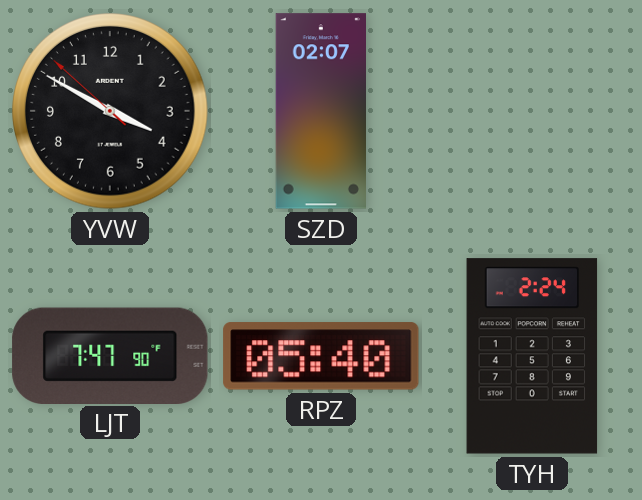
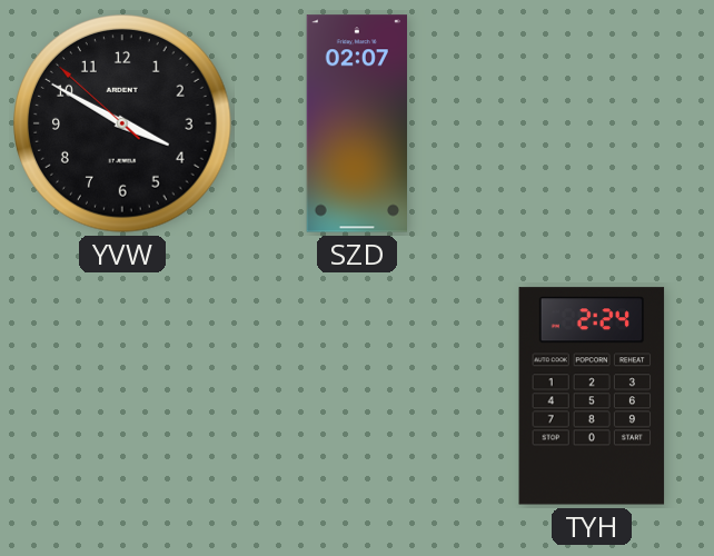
LJT: 7:47 -> none (110, 355)
RPZ: 05:40 -> none (321, 356)
